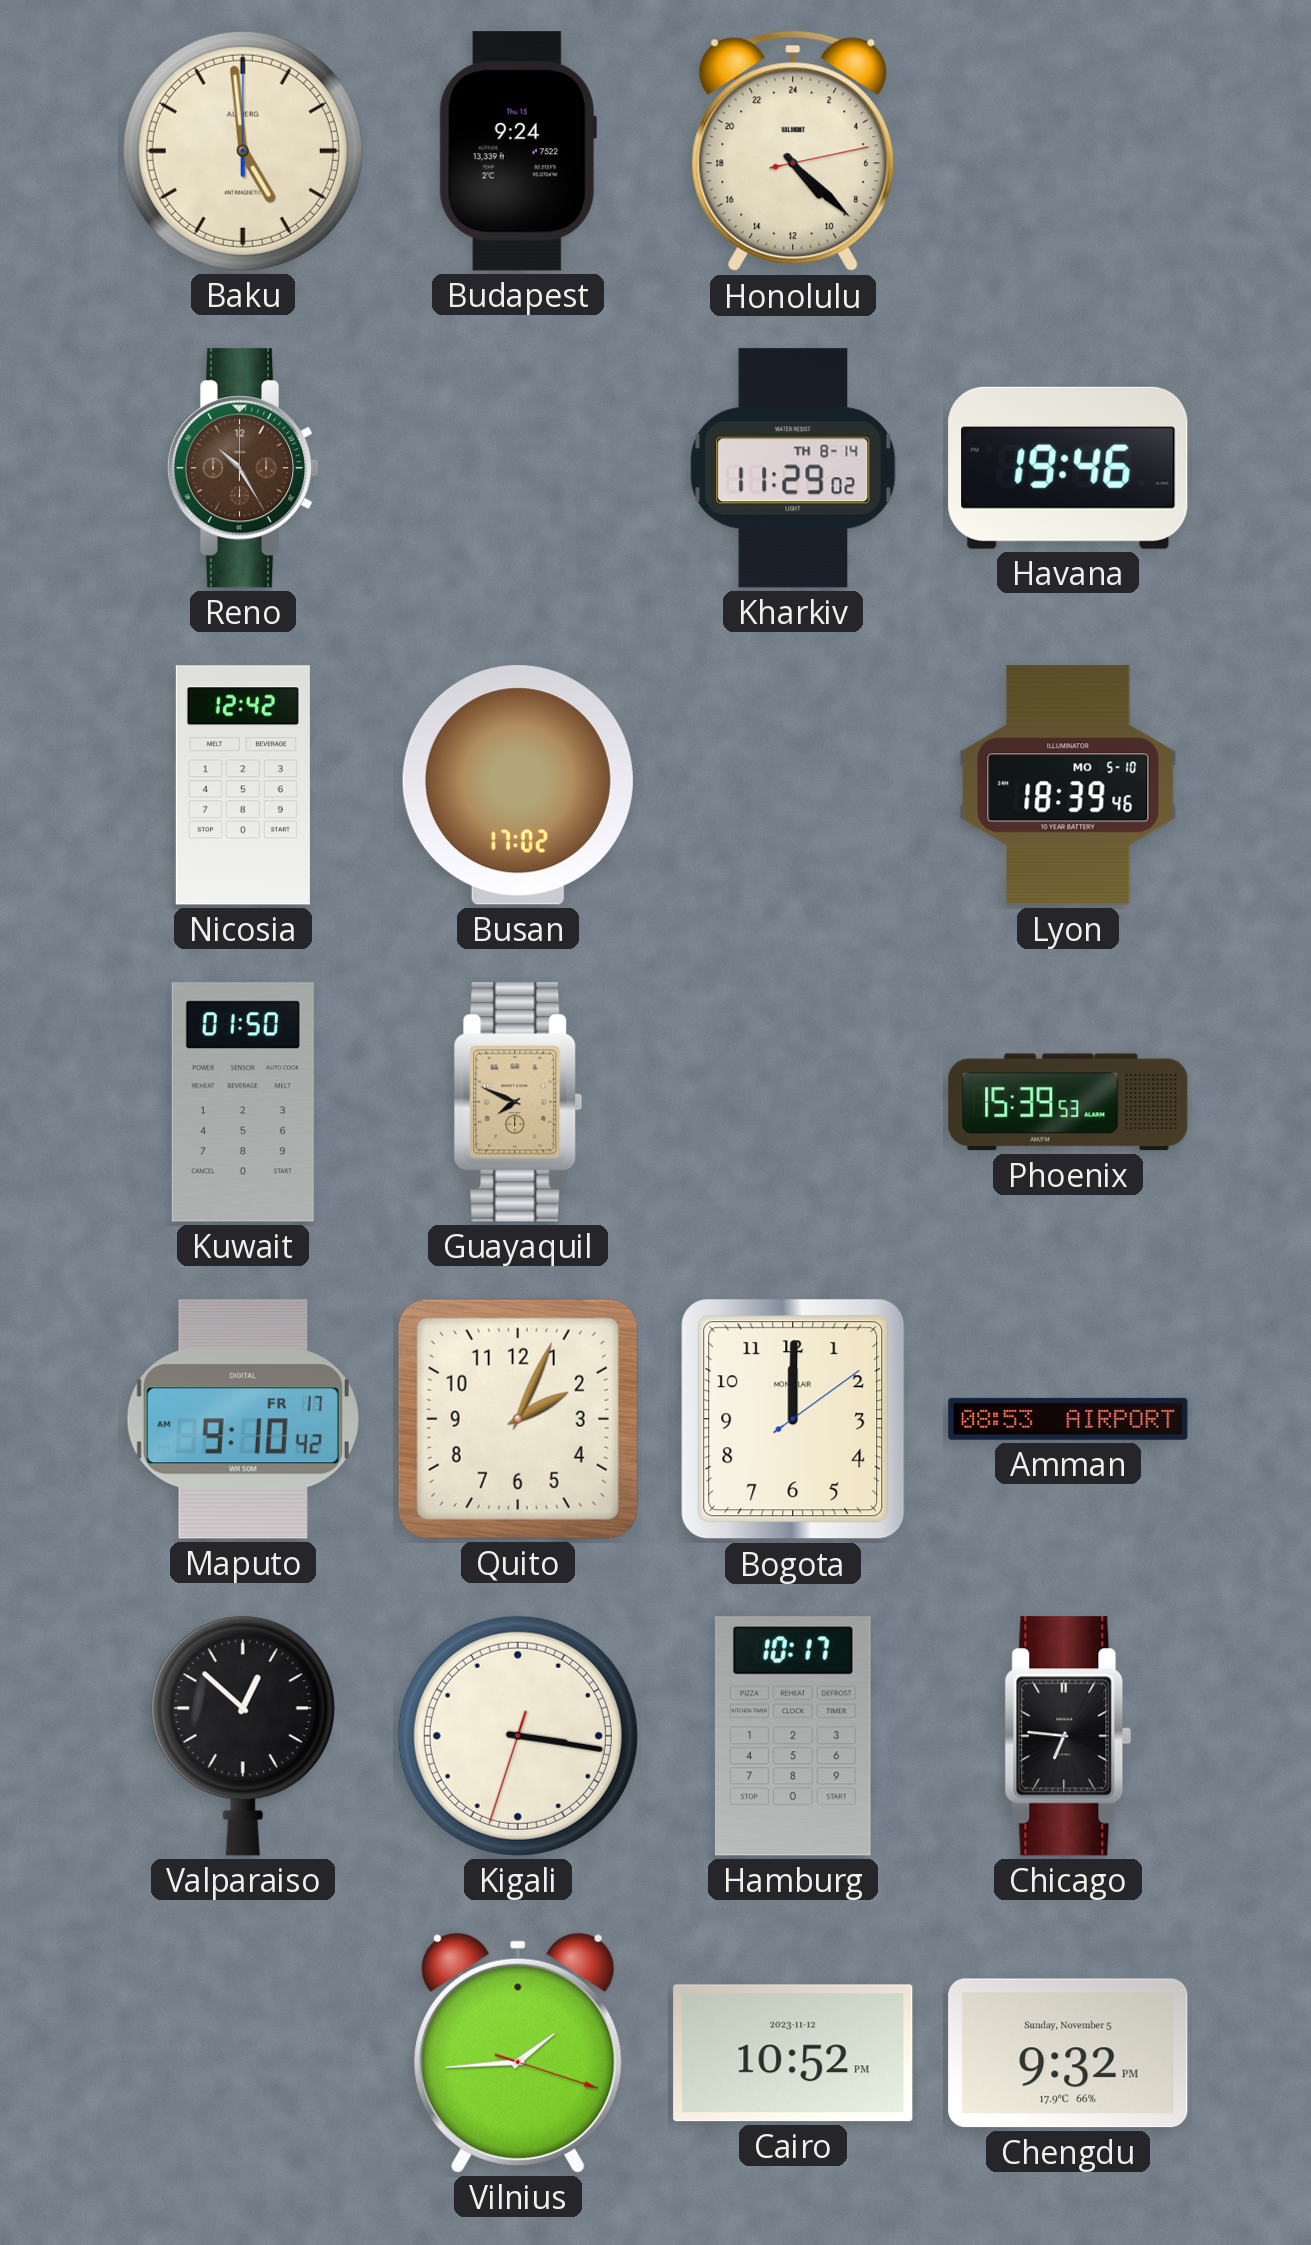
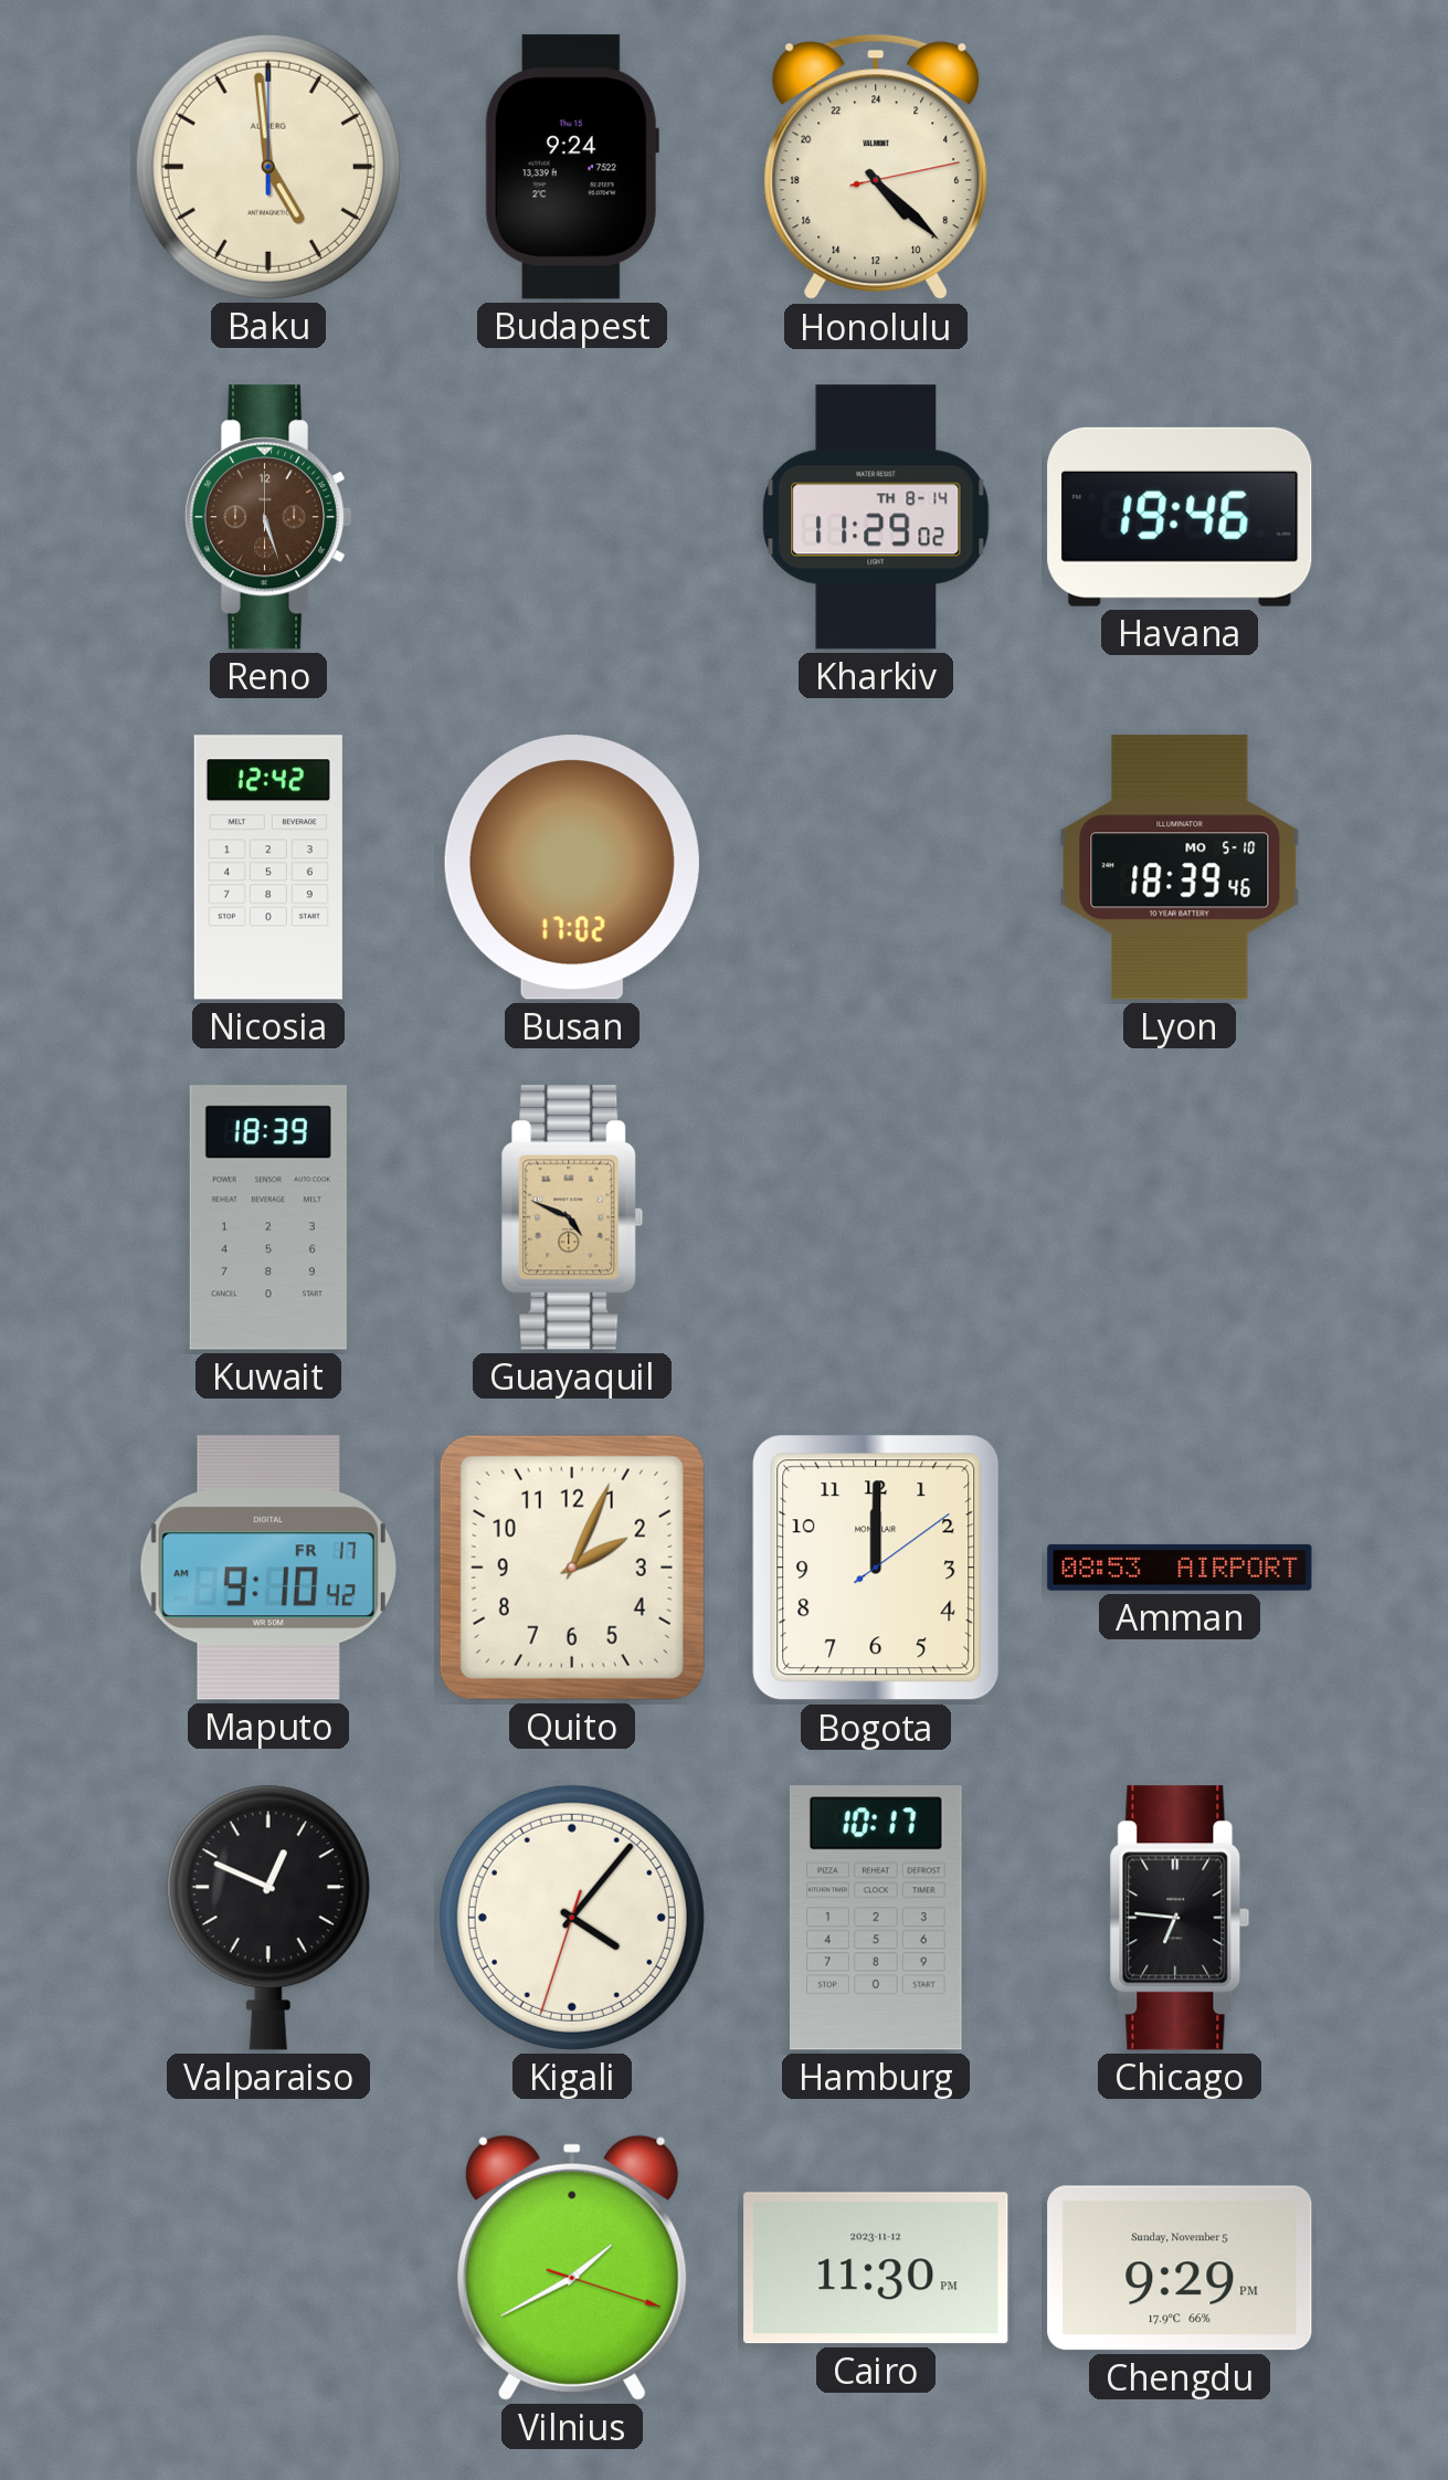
Reno: 10:25 -> 5:27 (268, 517)
Kuwait: 01:50 -> 18:39 (268, 1217)
Guayaquil: 7:49 -> 4:49 (572, 1217)
Phoenix: 15:39 -> none (1068, 1102)
Valparaiso: 12:52 -> 12:49 (268, 1918)
Kigali: 3:16 -> 4:06 (572, 1918)
Vilnius: 1:44 -> 1:40 (572, 2268)
Cairo: 10:52 -> 11:30 (876, 2268)
Chengdu: 9:32 -> 9:29 (1180, 2268)
